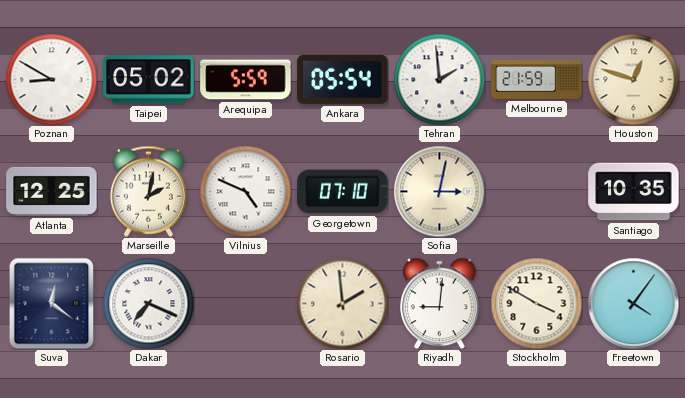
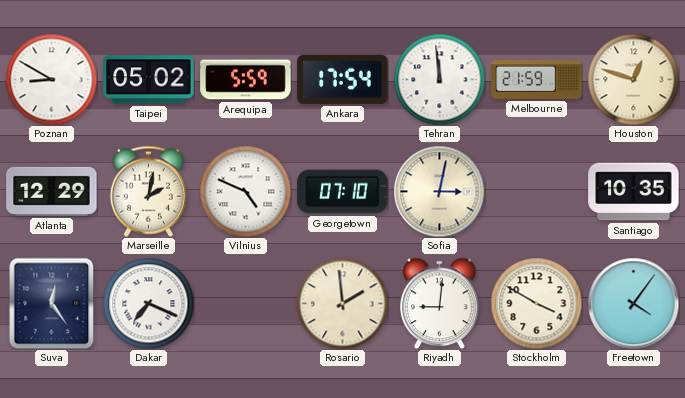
Ankara: 05:54 -> 17:54 (343, 79)
Tehran: 1:59 -> 11:59 (439, 79)
Atlanta: 12:25 -> 12:29 (52, 191)
Suva: 12:21 -> 12:24 (52, 303)
